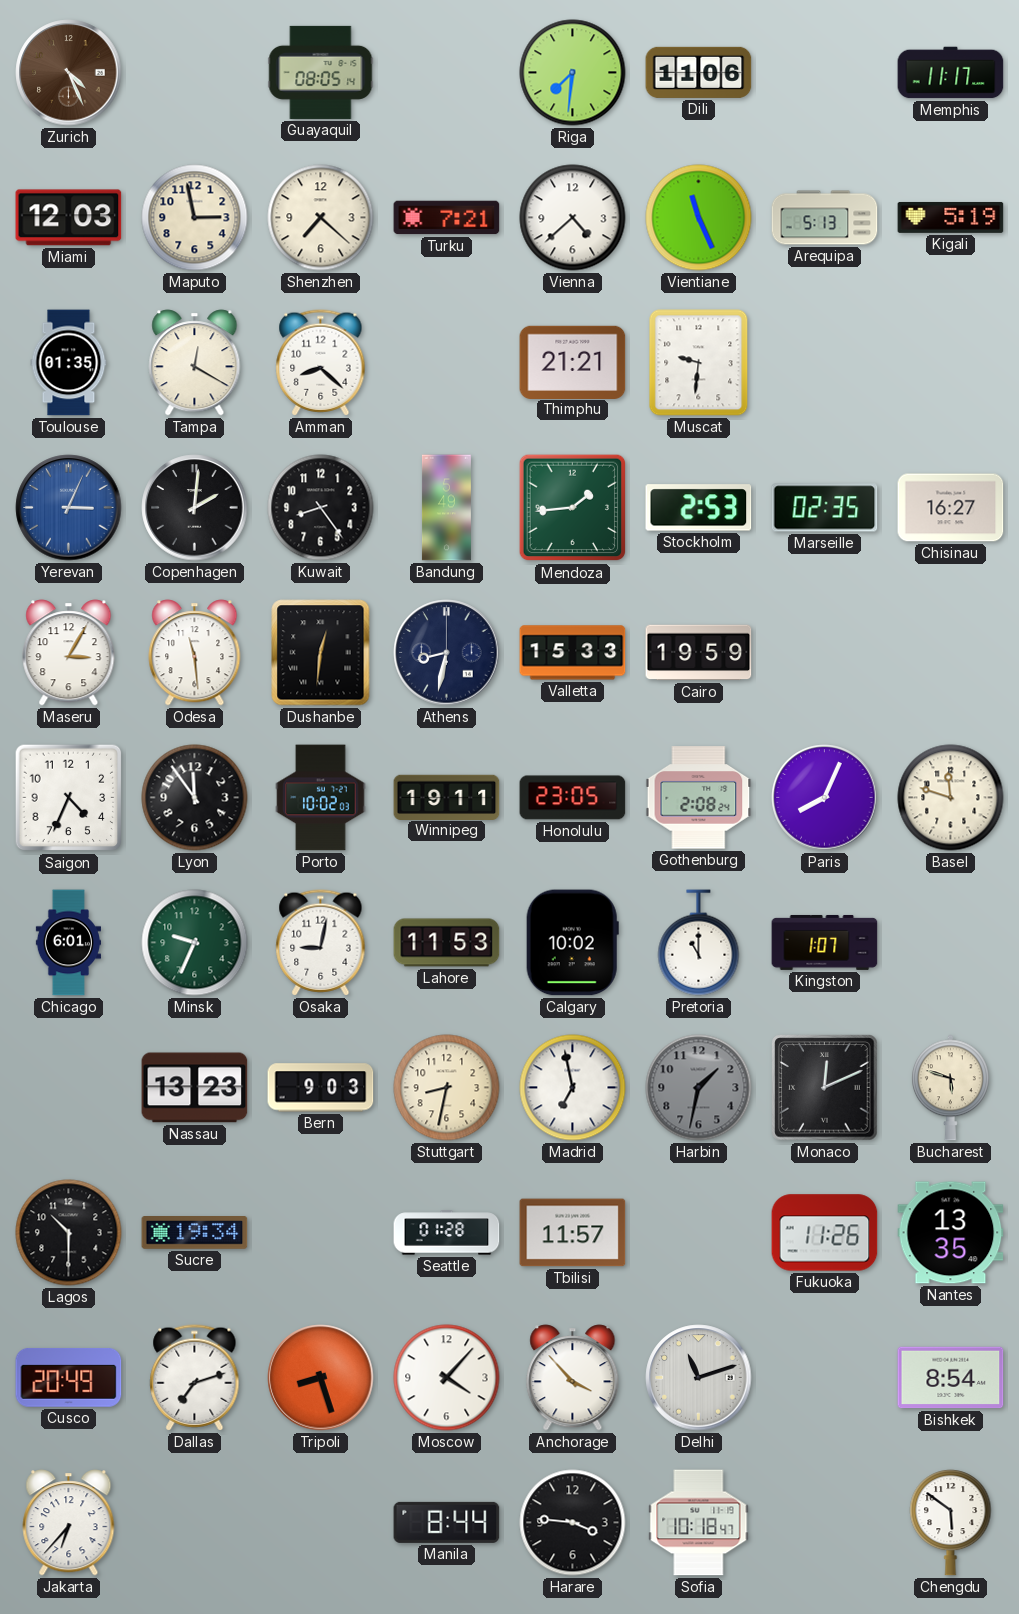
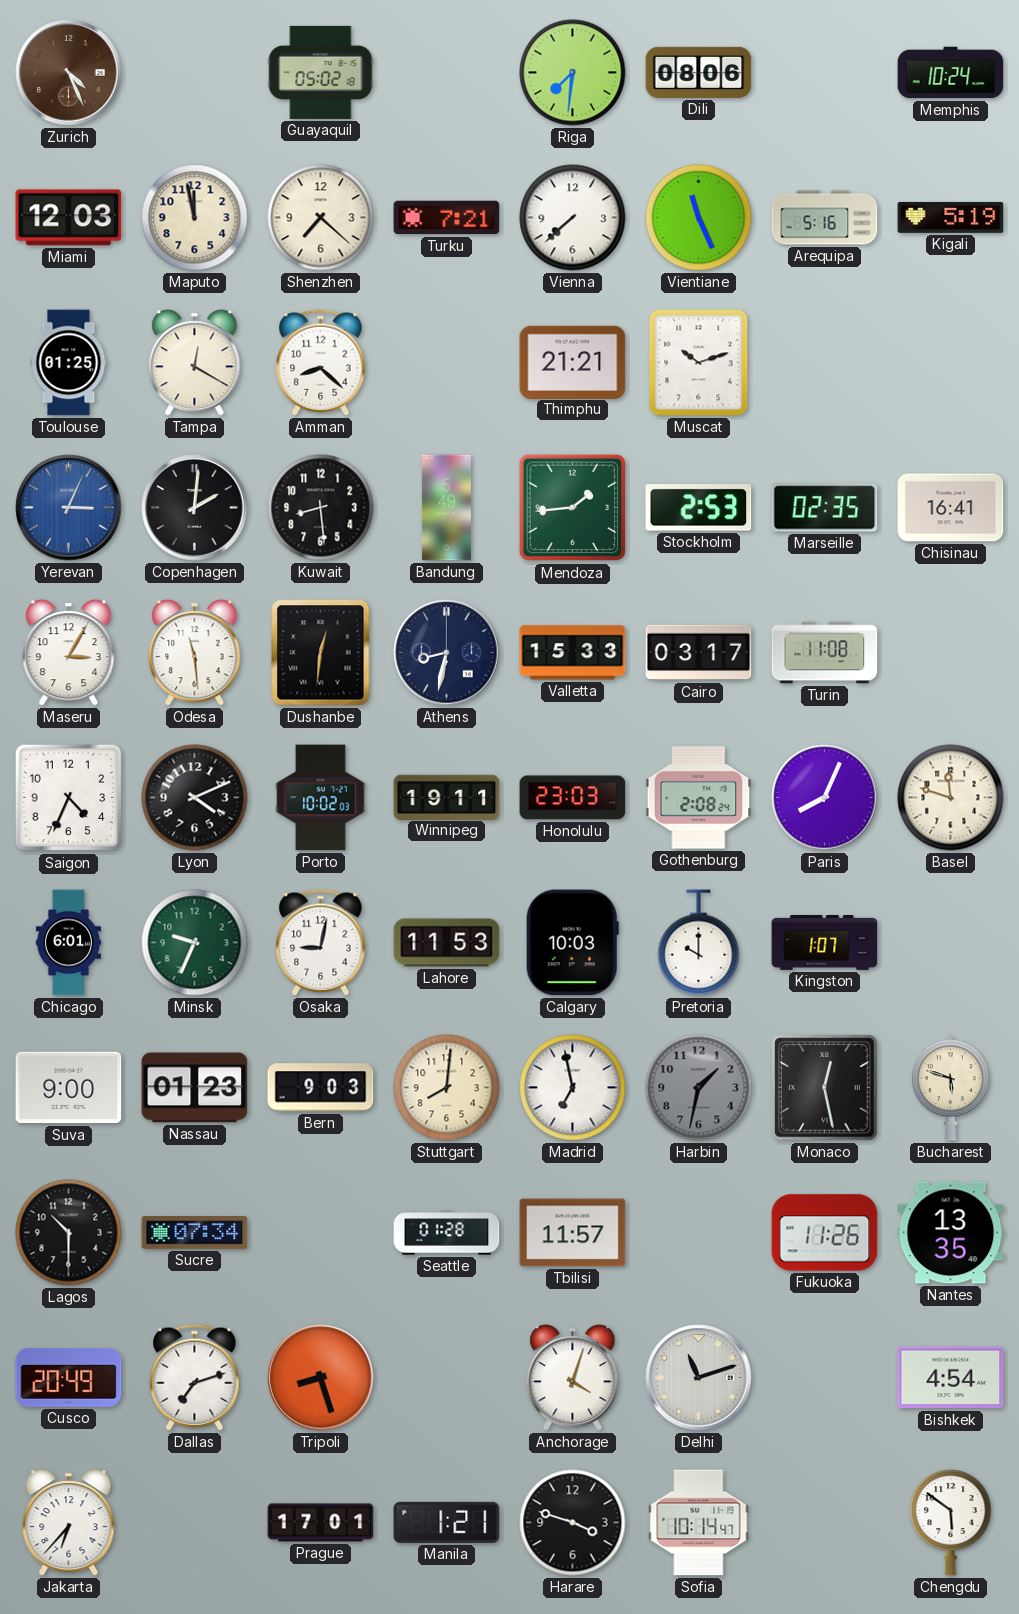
Guayaquil: 08:05 -> 05:02 (321, 72)
Dili: 11:06 -> 08:06 (699, 72)
Memphis: 11:17 -> 10:24 (951, 73)
Maputo: 2:58 -> 11:58 (195, 218)
Vienna: 4:38 -> 7:38 (573, 218)
Arequipa: 5:13 -> 5:16 (825, 218)
Toulouse: 01:35 -> 01:25 (69, 363)
Muscat: 9:31 -> 10:12 (699, 363)
Kuwait: 8:24 -> 8:29 (321, 508)
Chisinau: 16:27 -> 16:41 (951, 508)
Cairo: 19:59 -> 03:17 (699, 653)
Turin: none -> 11:08 (825, 653)
Lyon: 11:54 -> 4:11 (195, 798)
Honolulu: 23:05 -> 23:03 (573, 798)
Calgary: 10:02 -> 10:03 (572, 943)
Pretoria: 11:00 -> 10:00 (699, 943)
Suva: none -> 9:00 (69, 1088)
Nassau: 13:23 -> 01:23 (195, 1088)
Stuttgart: 8:32 -> 8:01 (447, 1088)
Monaco: 12:11 -> 12:28 (825, 1088)
Sucre: 19:34 -> 07:34 (195, 1233)
Moscow: 4:07 -> none (447, 1378)
Anchorage: 3:53 -> 4:03 (573, 1378)
Bishkek: 8:54 -> 4:54 (951, 1378)
Prague: none -> 17:01 (321, 1523)
Manila: 8:44 -> 1:21 (447, 1522)
Harare: 3:46 -> 3:48 (573, 1523)
Sofia: 10:18 -> 10:14 (699, 1523)
